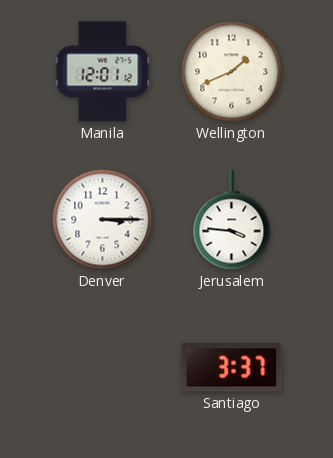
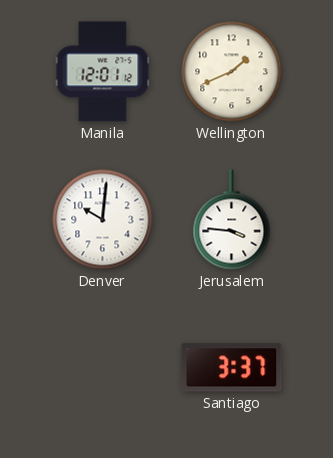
Denver: 3:15 -> 10:01 (103, 220)
